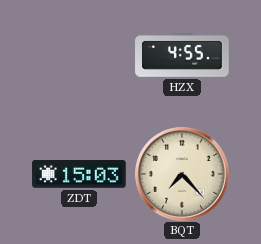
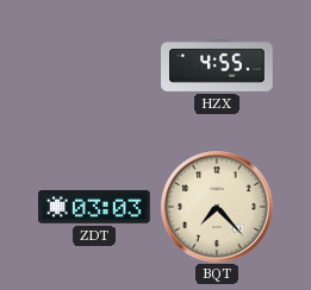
ZDT: 15:03 -> 03:03 (94, 207)
